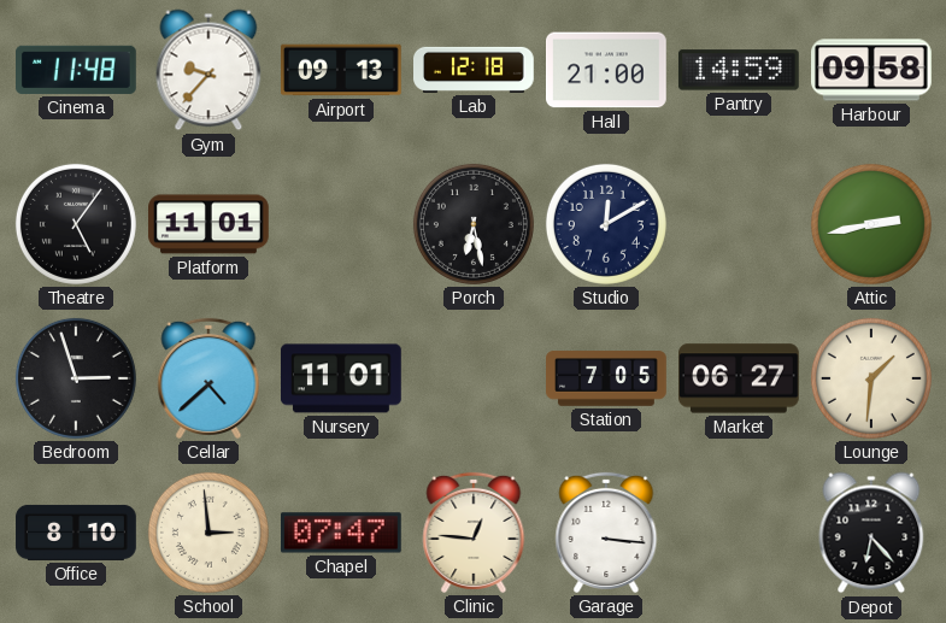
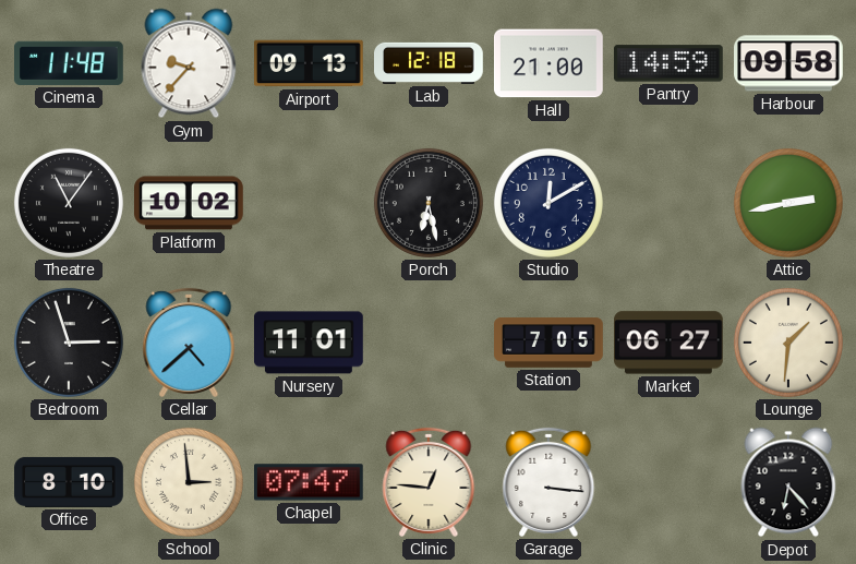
Theatre: 5:06 -> 11:06 (69, 203)
Platform: 11:01 -> 10:02 (190, 203)
